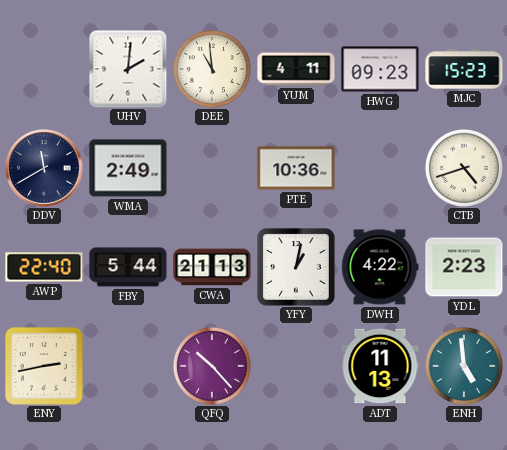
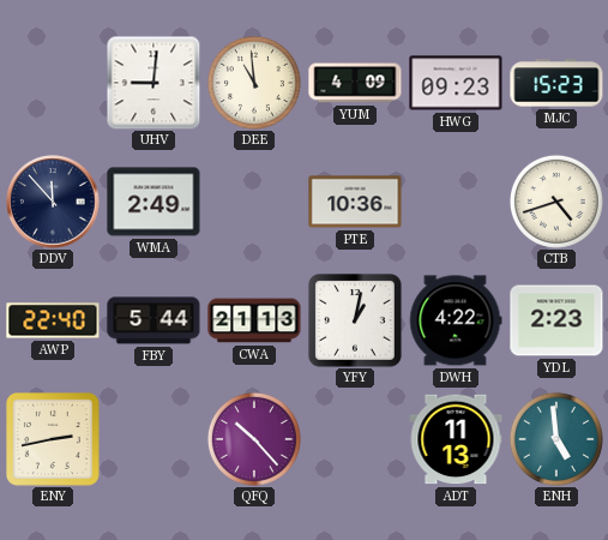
UHV: 2:01 -> 9:01 (153, 83)
YUM: 4:11 -> 4:09 (355, 83)
DDV: 11:40 -> 11:53 (53, 202)
